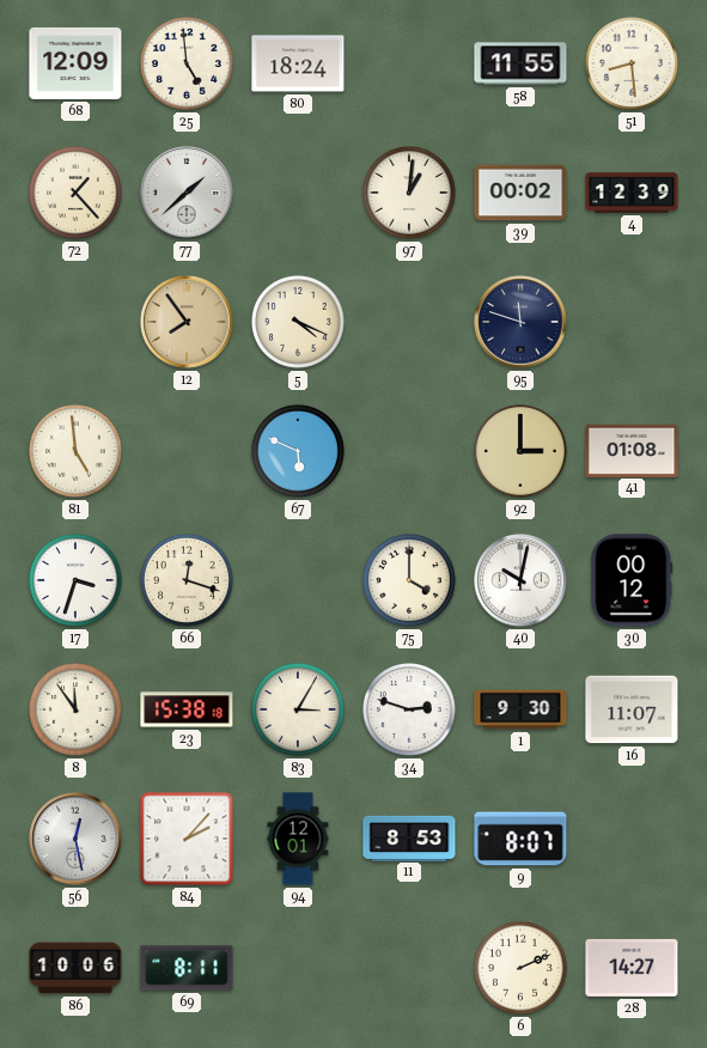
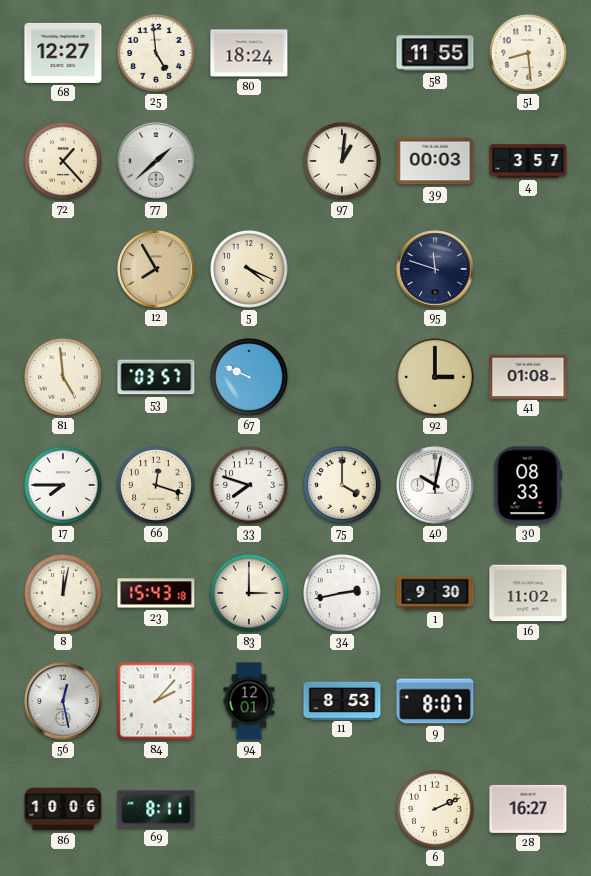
68: 12:09 -> 12:27 (63, 53)
39: 00:02 -> 00:03 (435, 161)
4: 12:39 -> 3:57 (528, 161)
12: 7:54 -> 7:55 (156, 269)
53: none -> 03:57 (156, 377)
67: 5:49 -> 9:49 (250, 378)
17: 3:33 -> 7:45 (64, 486)
33: none -> 7:48 (250, 486)
30: 00:12 -> 08:33 (528, 485)
8: 11:54 -> 12:02 (64, 594)
23: 15:38 -> 15:43 (156, 593)
83: 3:05 -> 3:00 (250, 594)
34: 2:48 -> 2:43 (343, 594)
16: 11:07 -> 11:02 (528, 593)
28: 14:27 -> 16:27 (528, 809)
